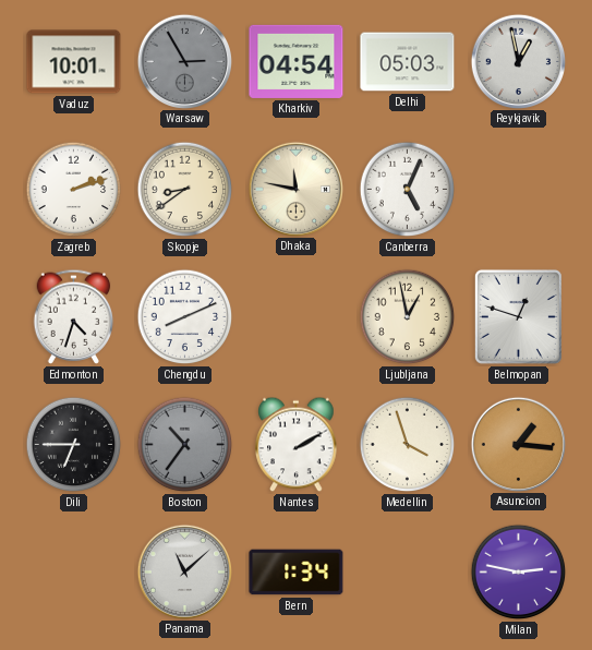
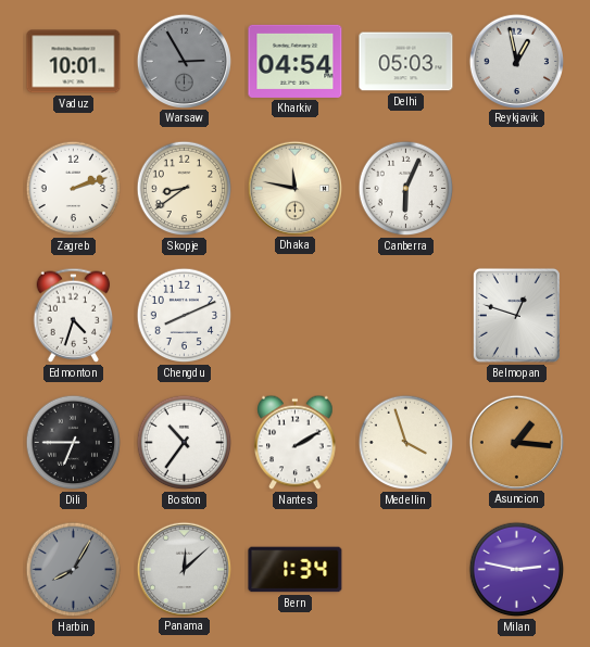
Canberra: 5:04 -> 6:04 (406, 189)
Ljubljana: 12:58 -> none (408, 317)
Boston dial: grey -> white (185, 443)
Harbin: none -> 8:05 (74, 570)
Panama: 11:08 -> 12:08 (184, 569)
